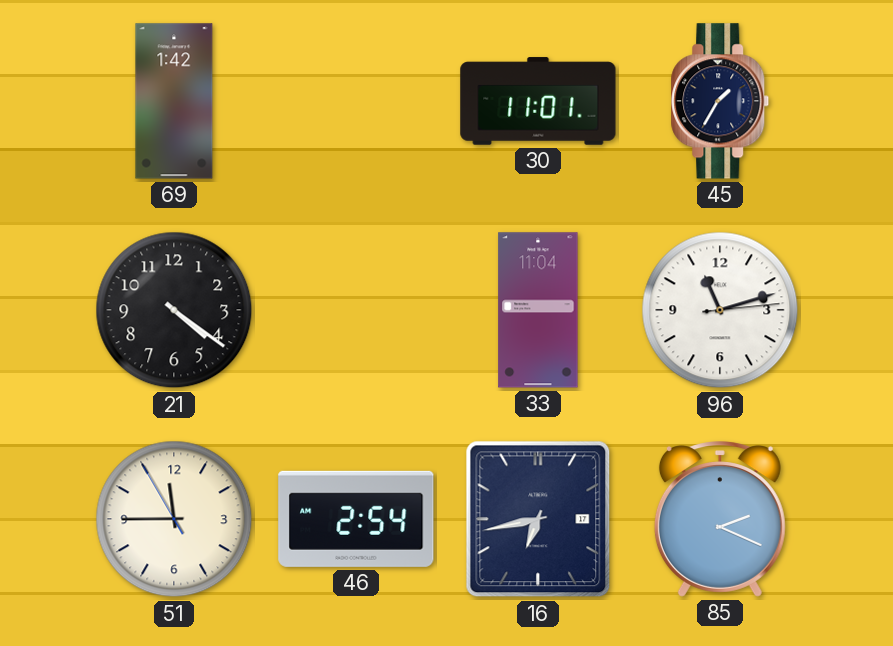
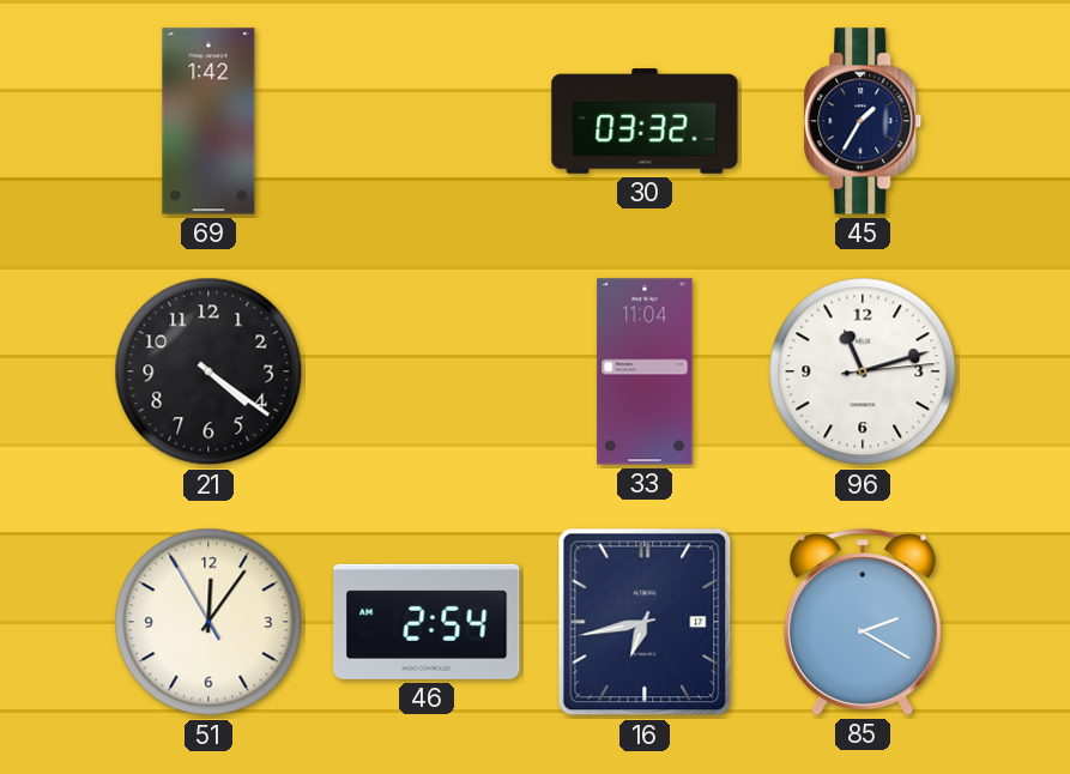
30: 11:01 -> 03:32 (645, 121)
51: 11:44 -> 12:05 (208, 622)
85: 2:19 -> 2:20 (863, 622)
